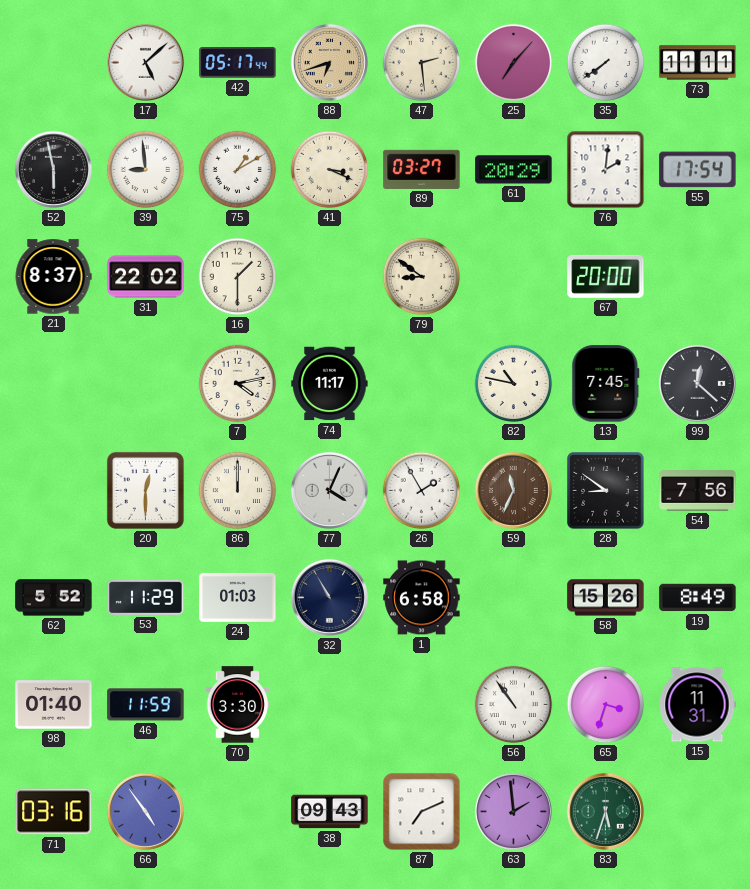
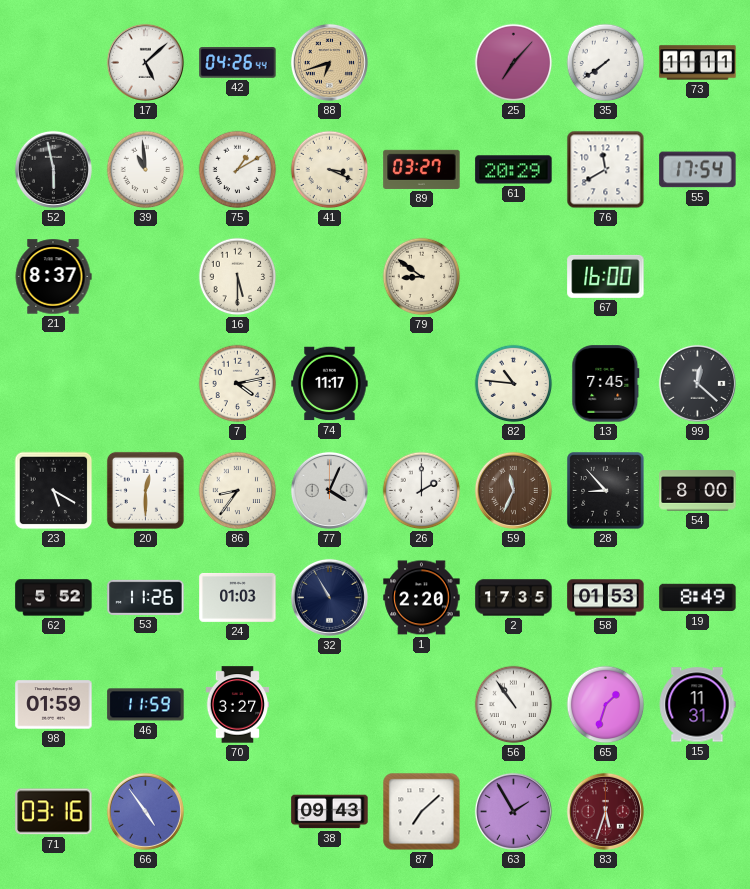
42: 05:17 -> 04:26 (238, 63)
47: 2:29 -> none (422, 63)
39: 8:59 -> 10:59 (146, 170)
76: 2:01 -> 11:40 (606, 170)
31: 22:02 -> none (146, 277)
16: 1:30 -> 5:30 (238, 277)
67: 20:00 -> 16:00 (606, 276)
82: 10:47 -> 10:46 (514, 384)
23: none -> 5:20 (54, 491)
86: 12:00 -> 8:36 (238, 491)
26: 1:55 -> 2:00 (422, 491)
28: 8:51 -> 8:53 (606, 491)
54: 7:56 -> 8:00 (698, 491)
53: 11:29 -> 11:26 (146, 597)
1: 6:58 -> 2:20 (422, 598)
2: none -> 17:35 (514, 598)
58: 15:26 -> 01:53 (606, 598)
98: 01:40 -> 01:59 (54, 705)
70: 3:30 -> 3:27 (238, 705)
65: 3:33 -> 1:33 (606, 705)
87: 7:11 -> 7:08 (422, 812)
63: 1:59 -> 1:55 (513, 811)
83 dial: green -> burgundy (605, 811)
